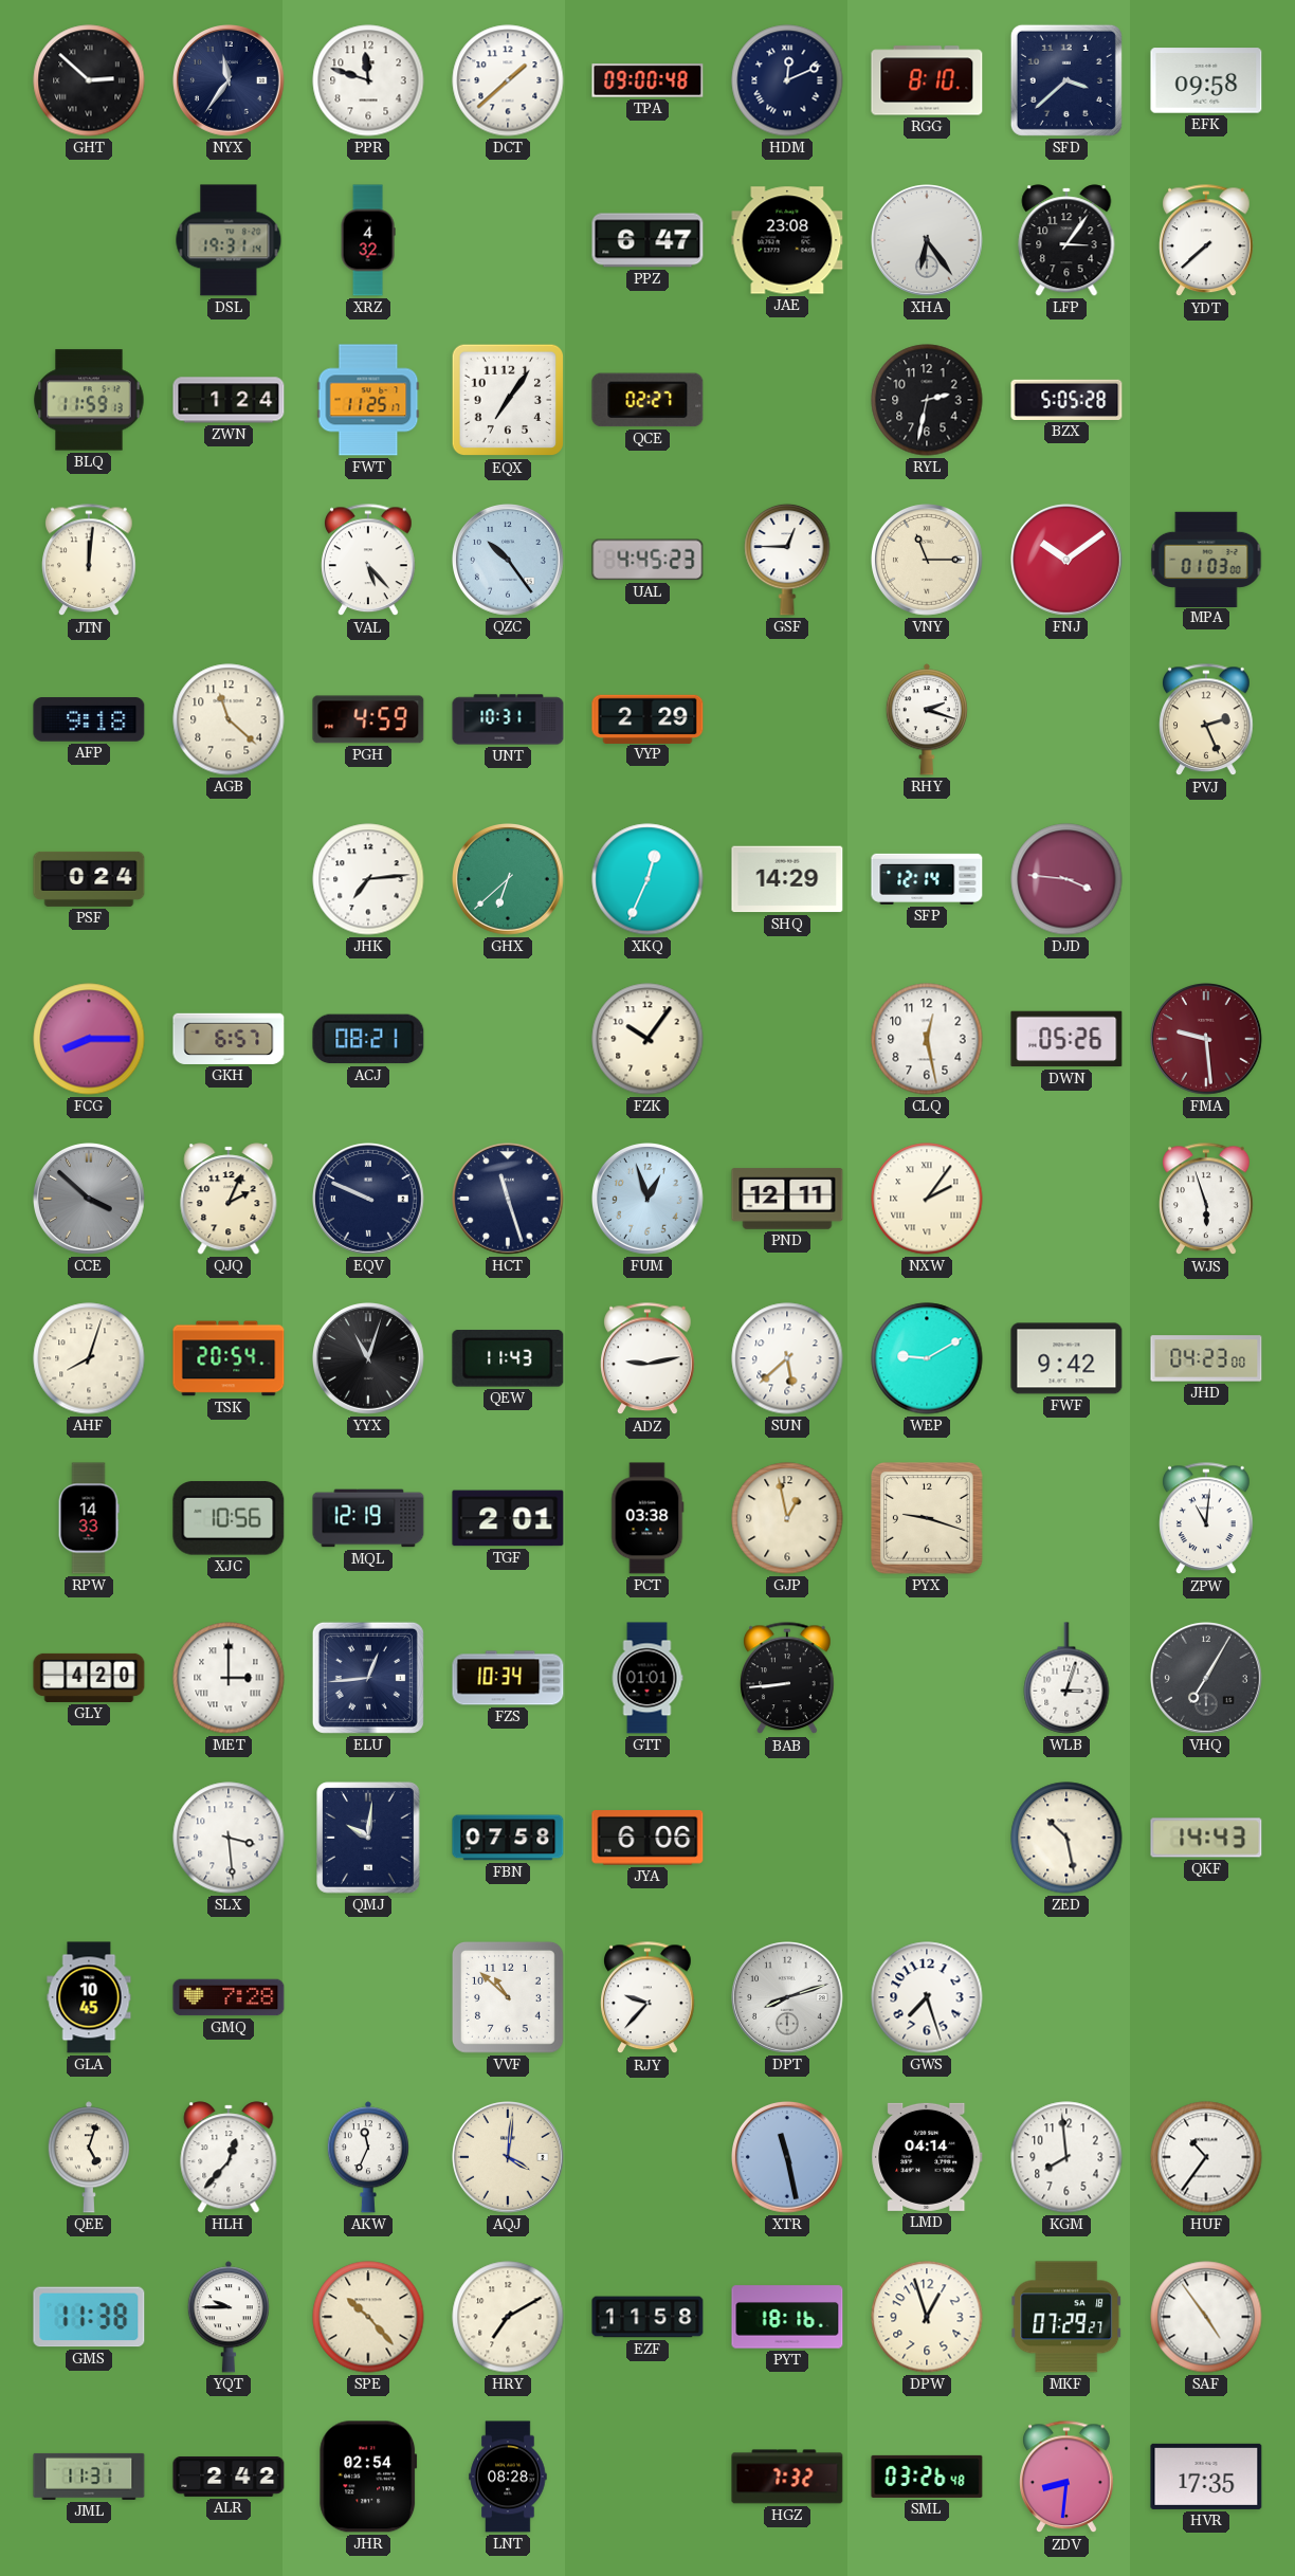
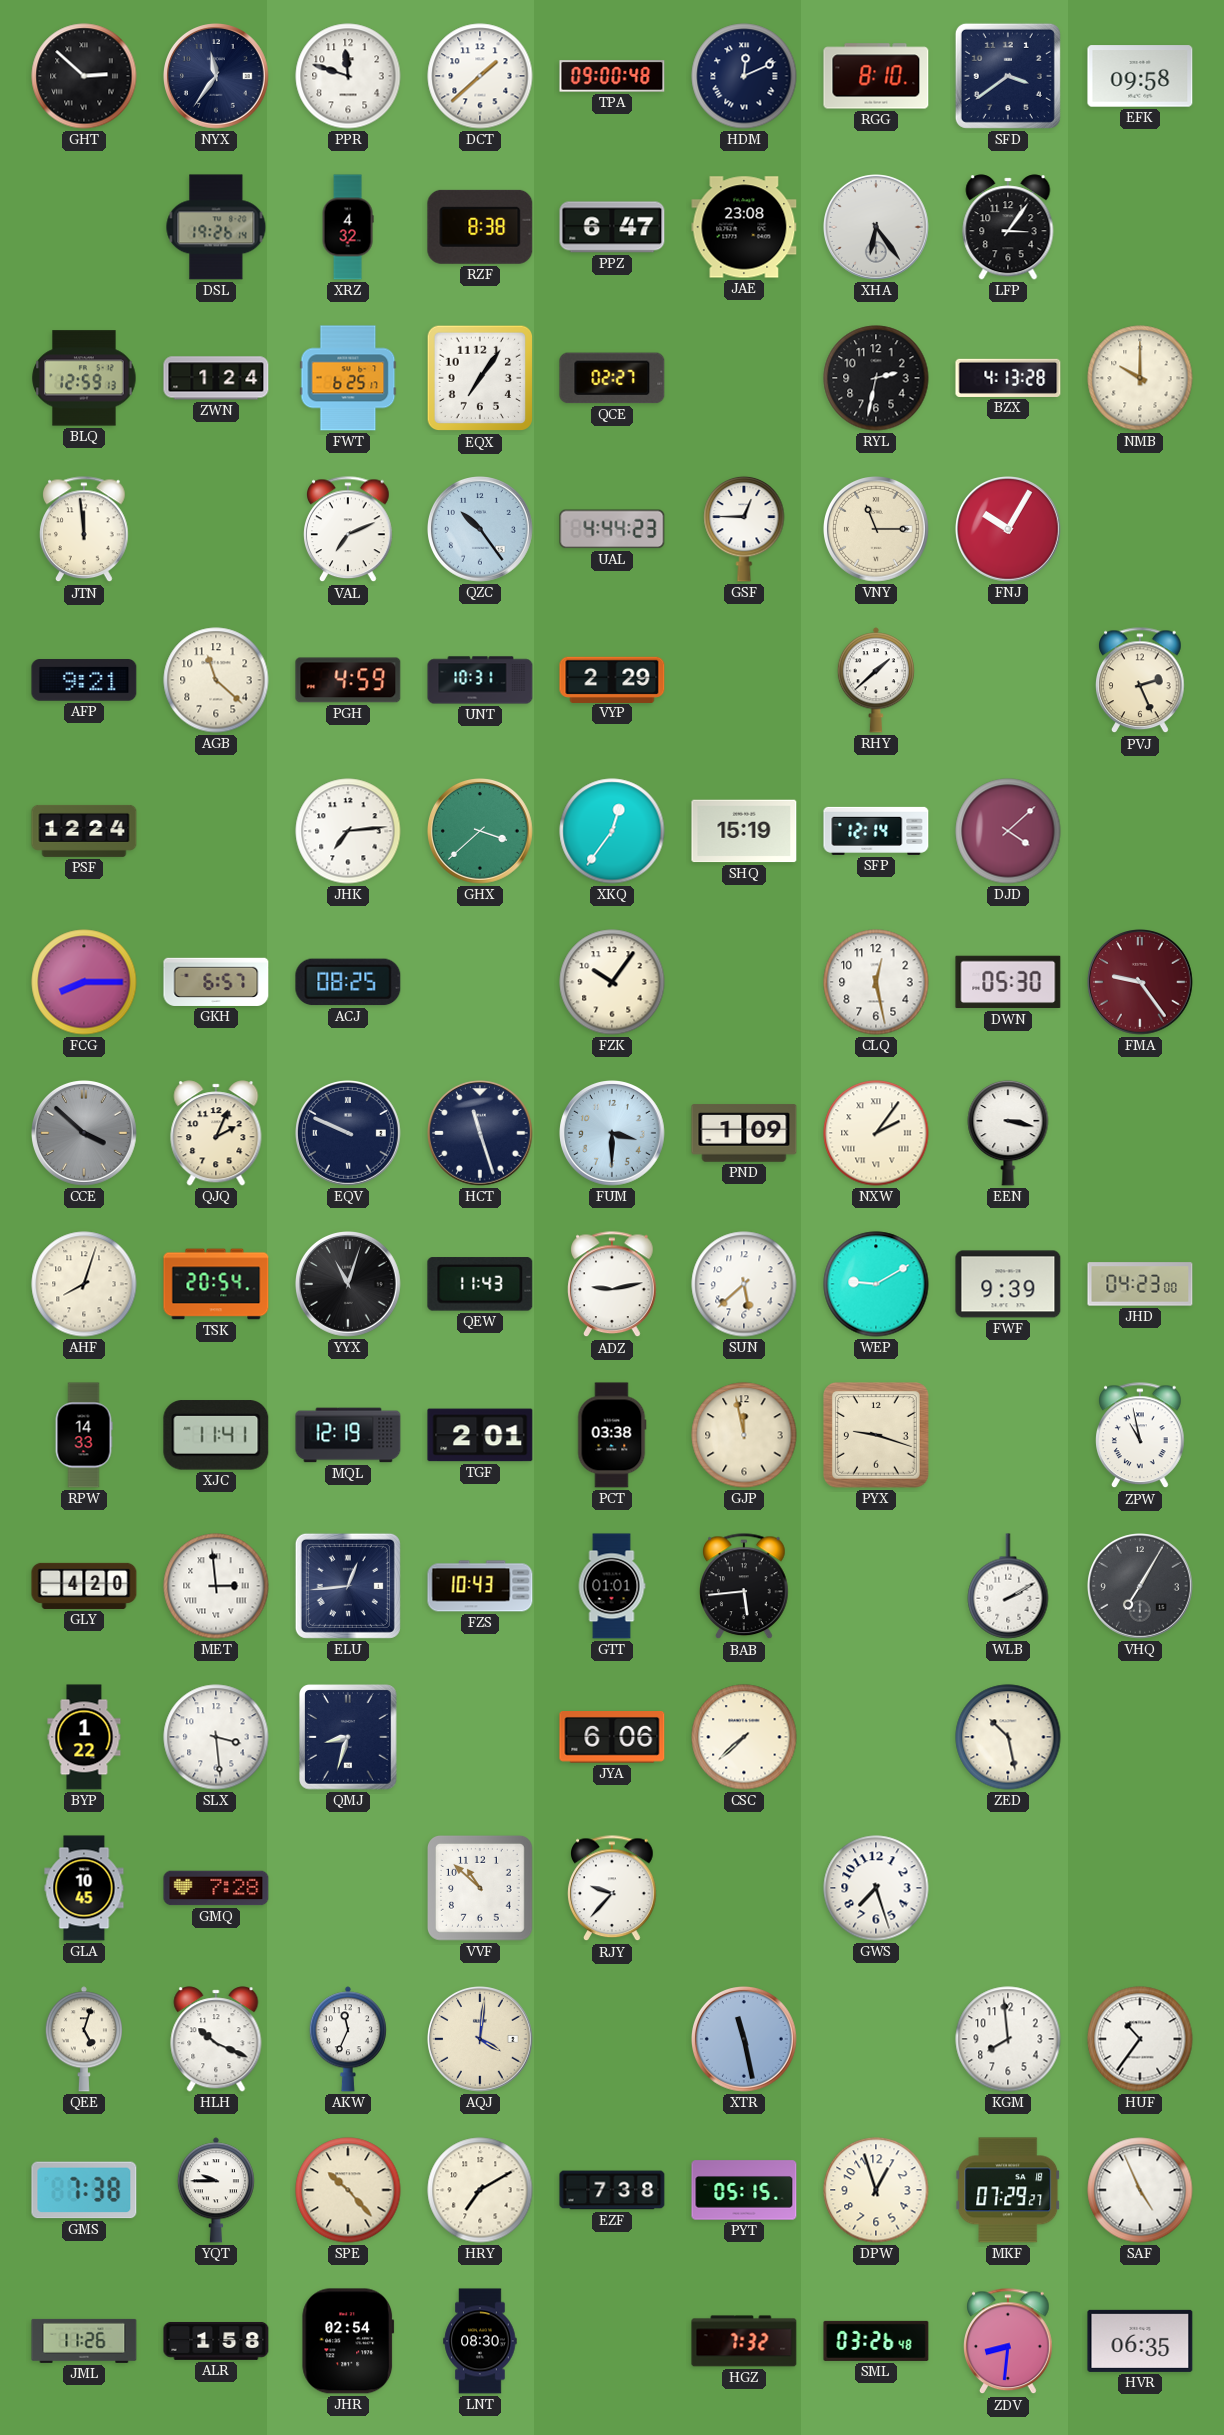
SFD: 3:38 -> 3:39 (1008, 76)
DSL: 19:31 -> 19:26 (216, 227)
RZF: none -> 8:38 (480, 227)
YDT: 7:38 -> none (1207, 241)
BLQ: 11:59 -> 12:59 (84, 378)
FWT: 11:25 -> 6:25 (348, 378)
BZX: 5:05 -> 4:13 (1008, 378)
NMB: none -> 10:00 (1140, 378)
JTN: 12:01 -> 11:59 (85, 530)
VAL: 5:23 -> 7:11 (349, 530)
UAL: 4:45 -> 4:44 (612, 529)
FNJ: 10:09 -> 10:05 (1009, 530)
MPA: 01:03 -> none (1206, 559)
AFP: 9:18 -> 9:21 (84, 680)
RHY: 2:18 -> 1:38 (876, 680)
PSF: 0:24 -> 12:24 (84, 831)
GHX: 6:38 -> 3:38 (481, 832)
XKQ: 12:34 -> 12:36 (612, 831)
SHQ: 14:29 -> 15:19 (744, 831)
DJD: 3:46 -> 4:08 (1008, 831)
ACJ: 08:21 -> 08:25 (348, 982)
DWN: 05:26 -> 05:30 (1008, 982)
FMA: 9:29 -> 9:24 (1141, 983)
FUM: 12:57 -> 3:30 (613, 1134)
PND: 12:11 -> 1:09 (744, 1133)
EEN: none -> 3:17 (1008, 1133)
WJS: 5:57 -> none (1207, 1200)
FWF: 9:42 -> 9:39 (1008, 1284)
XJC: 10:56 -> 11:41 (216, 1435)
GJP: 12:58 -> 11:58 (744, 1435)
ZPW: 11:01 -> 10:58 (1141, 1436)
MET: 3:00 -> 2:59 (216, 1586)
FZS: 10:34 -> 10:43 (480, 1586)
BAB: 8:44 -> 5:44 (745, 1587)
WLB: 3:03 -> 2:10 (1008, 1586)
BYP: none -> 1:22 (84, 1737)
QMJ: 10:01 -> 8:33 (348, 1737)
FBN: 07:58 -> none (508, 1838)
CSC: none -> 7:38 (744, 1737)
QKF: 14:43 -> none (1206, 1838)
DPT: 8:12 -> none (788, 1998)
HLH: 12:37 -> 10:19 (216, 2039)
LMD: 04:14 -> none (927, 2157)
GMS: 11:38 -> 7:38 (84, 2190)
EZF: 11:58 -> 7:38 (612, 2190)
PYT: 18:16 -> 05:15 (744, 2190)
SAF: 4:54 -> 4:56 (1140, 2190)
JML: 11:31 -> 11:26 (84, 2341)
ALR: 2:42 -> 1:58 (216, 2341)
LNT: 08:28 -> 08:30 (480, 2341)
HVR: 17:35 -> 06:35 (1140, 2341)
